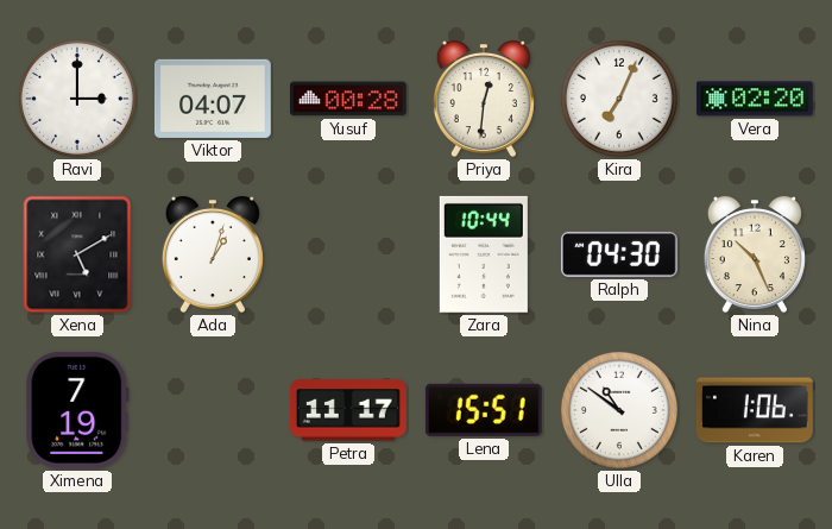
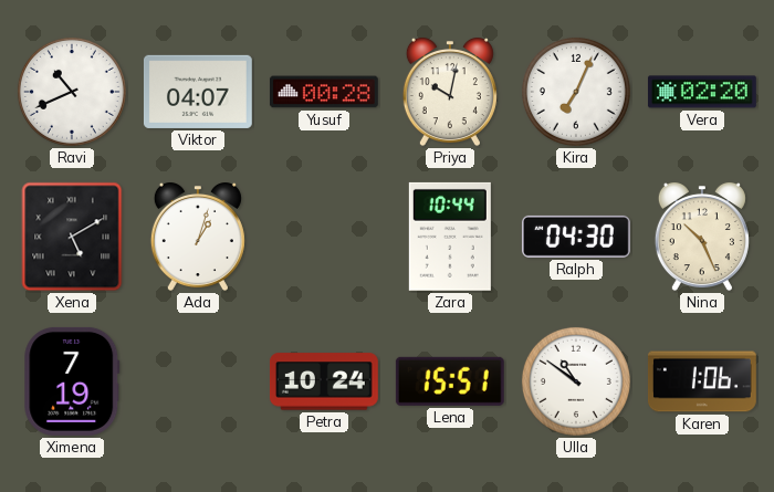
Ravi: 3:00 -> 10:41 (72, 92)
Priya: 12:31 -> 10:02 (450, 92)
Petra: 11:17 -> 10:24 (324, 381)
